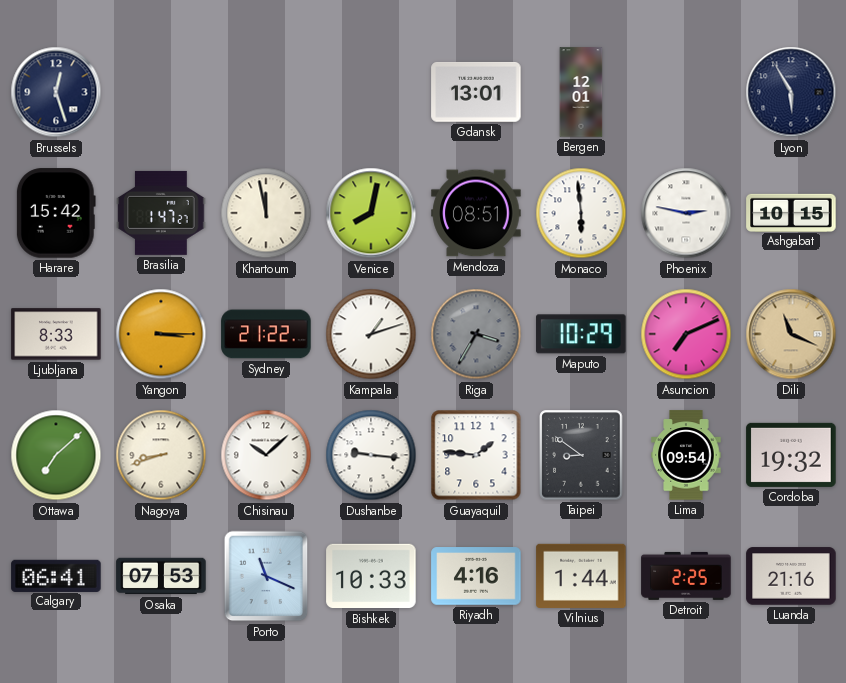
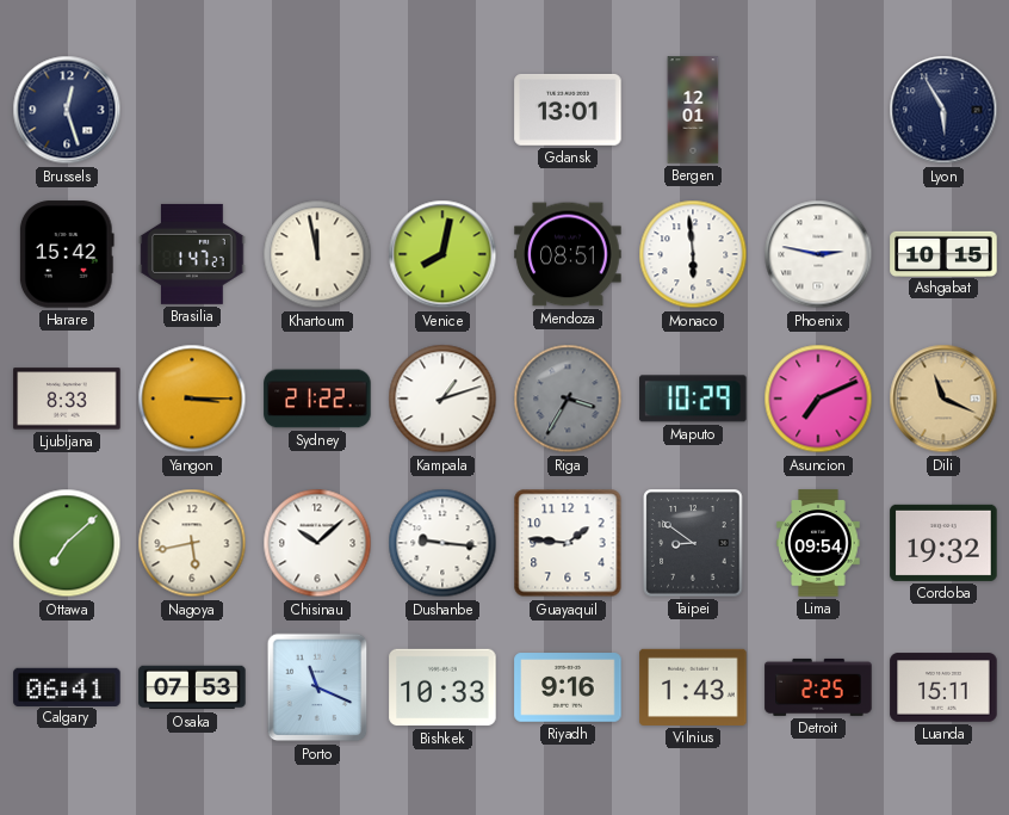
Nagoya: 8:42 -> 5:43 (192, 543)
Riyadh: 4:16 -> 9:16 (568, 687)
Vilnius: 1:44 -> 1:43 (693, 687)
Luanda: 21:16 -> 15:11 (943, 687)
